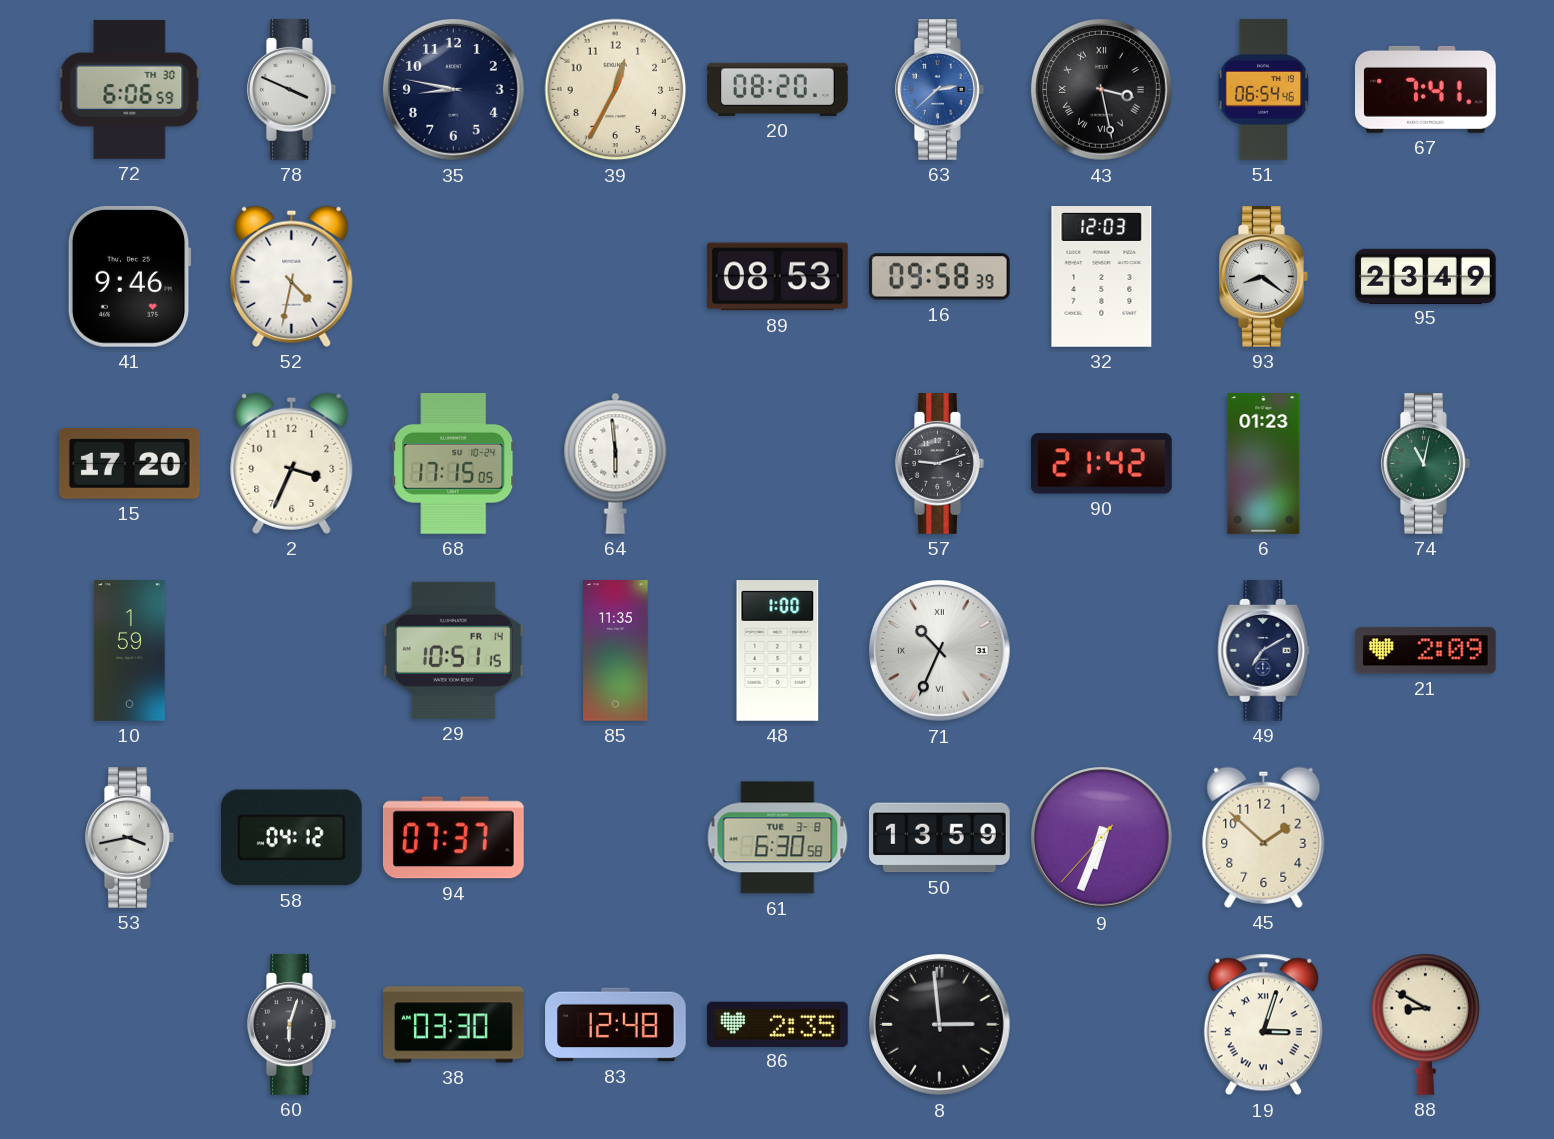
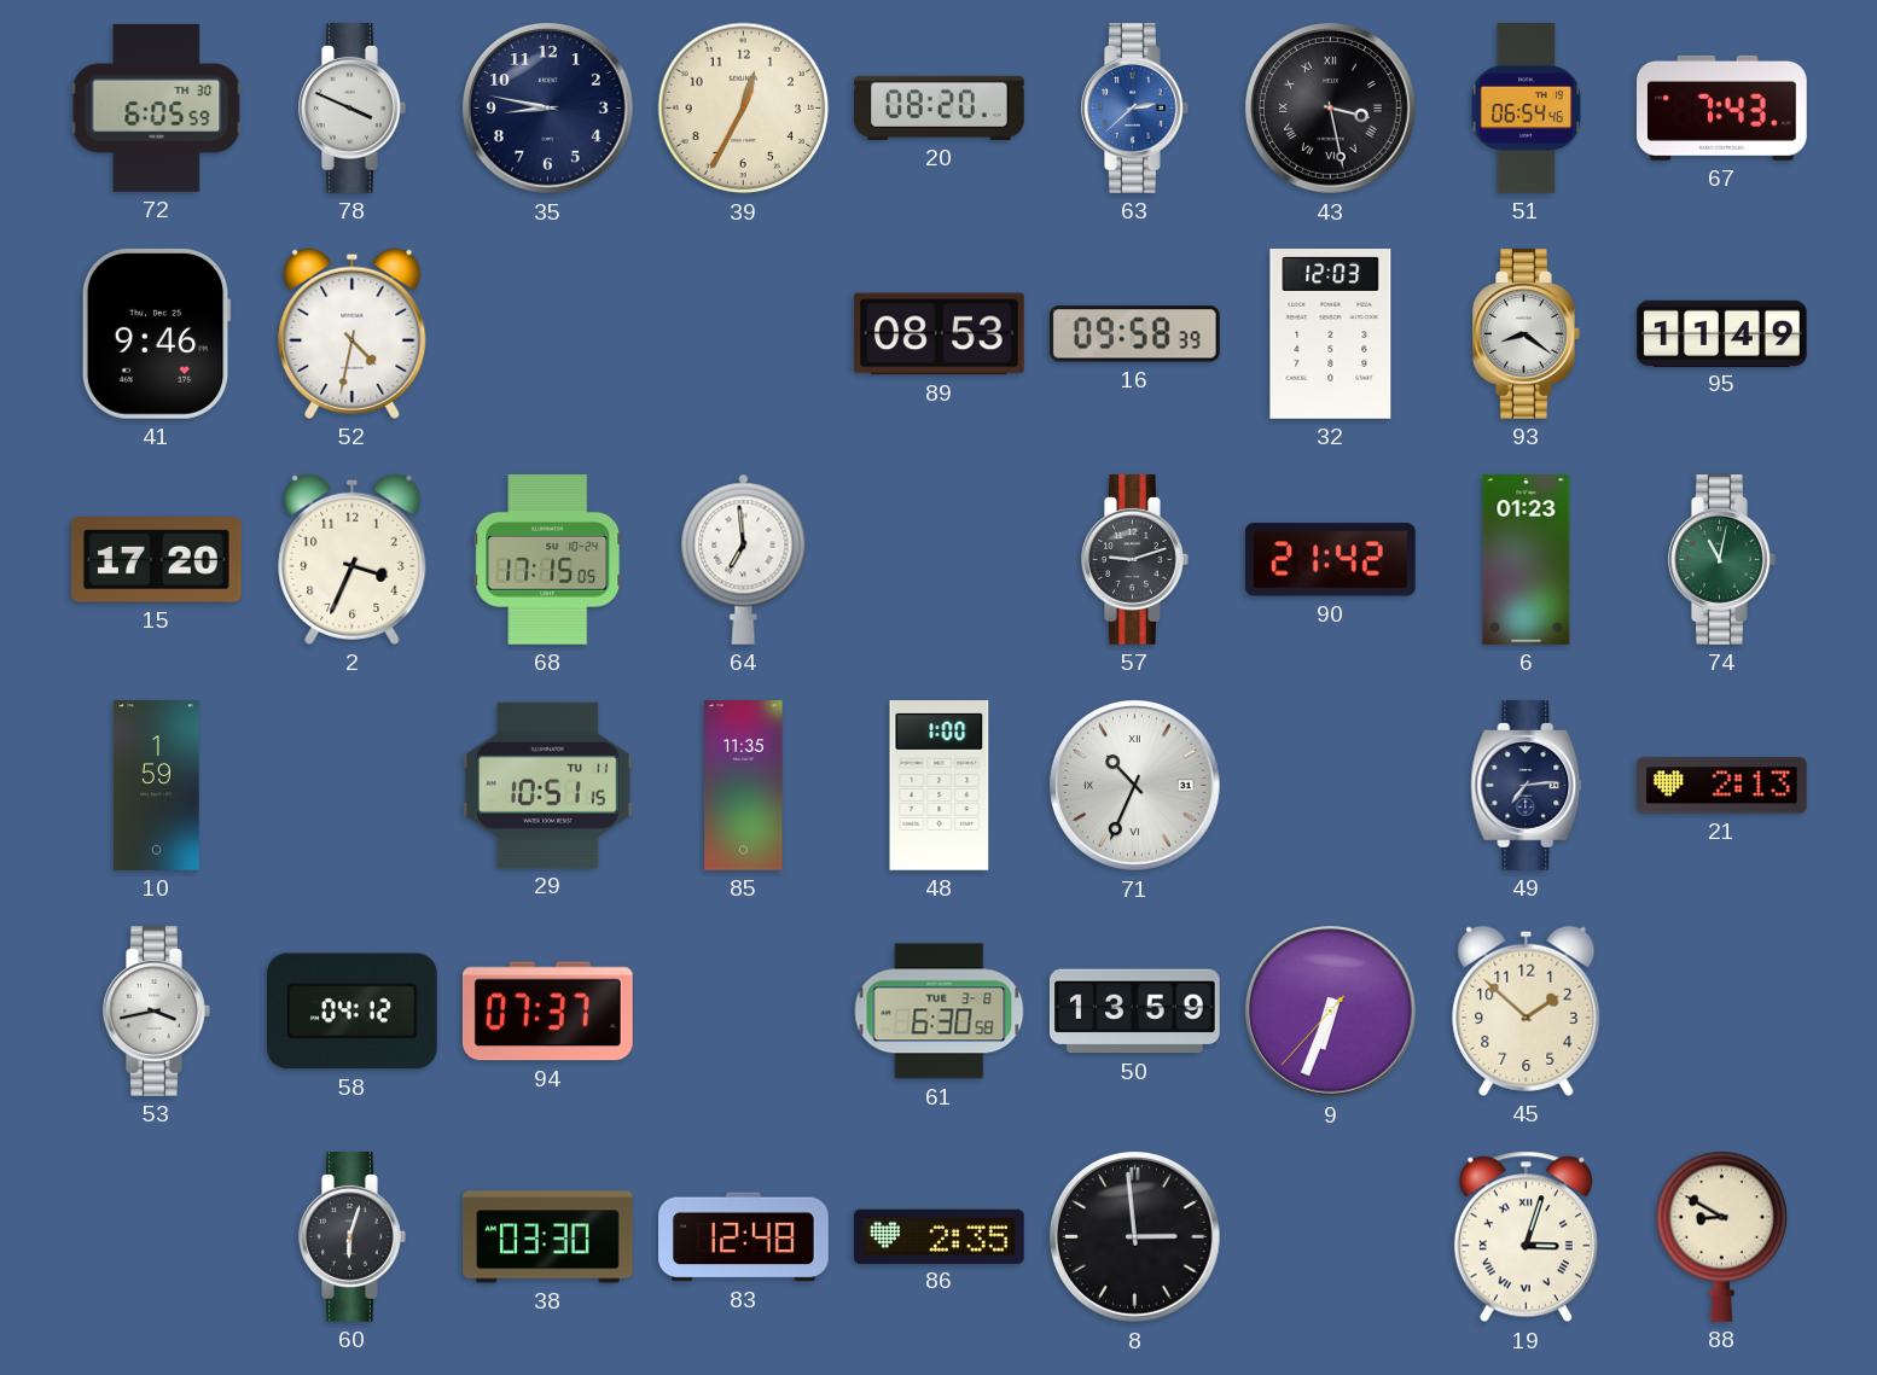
72: 6:06 -> 6:05 (157, 107)
67: 7:41 -> 7:43 (1722, 107)
95: 23:49 -> 11:49 (1722, 333)
64: 5:59 -> 6:59 (744, 559)
29 date: FR 14 -> TU 11 (548, 785)
49: 7:10 -> 7:14 (1527, 786)
21: 2:09 -> 2:13 (1721, 786)
